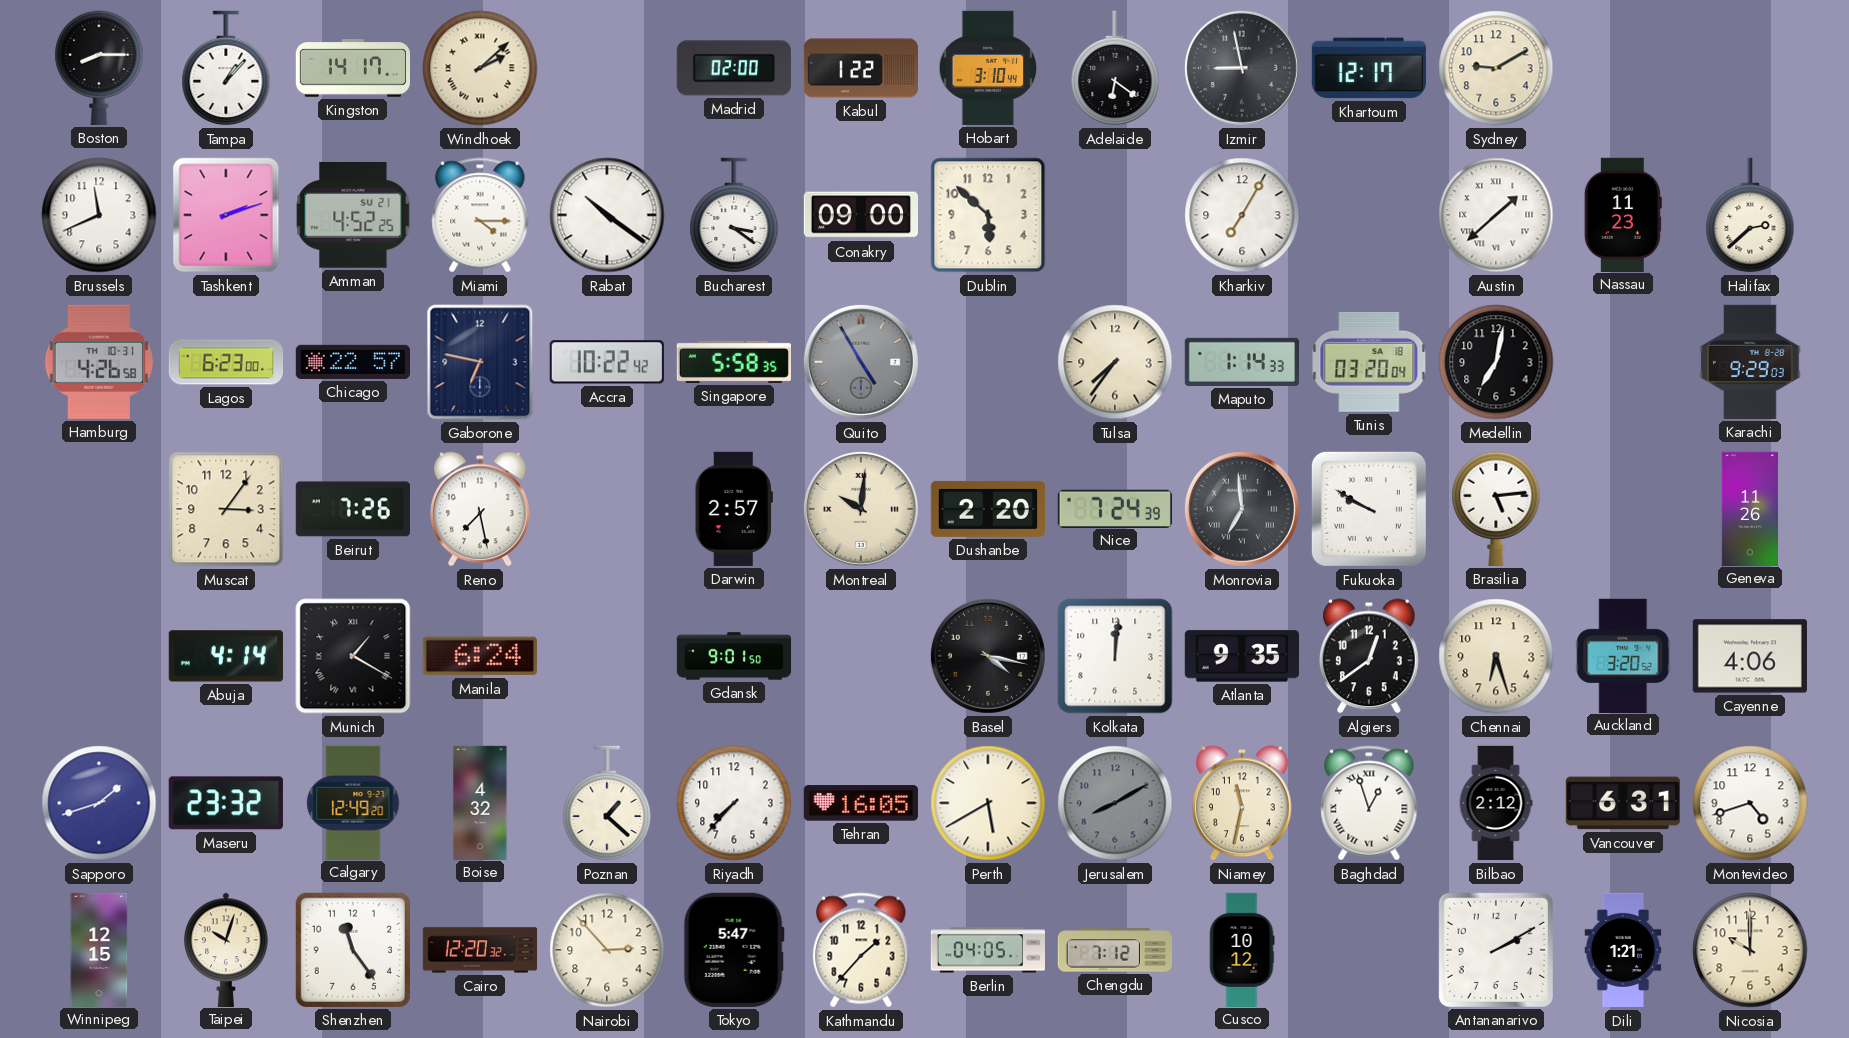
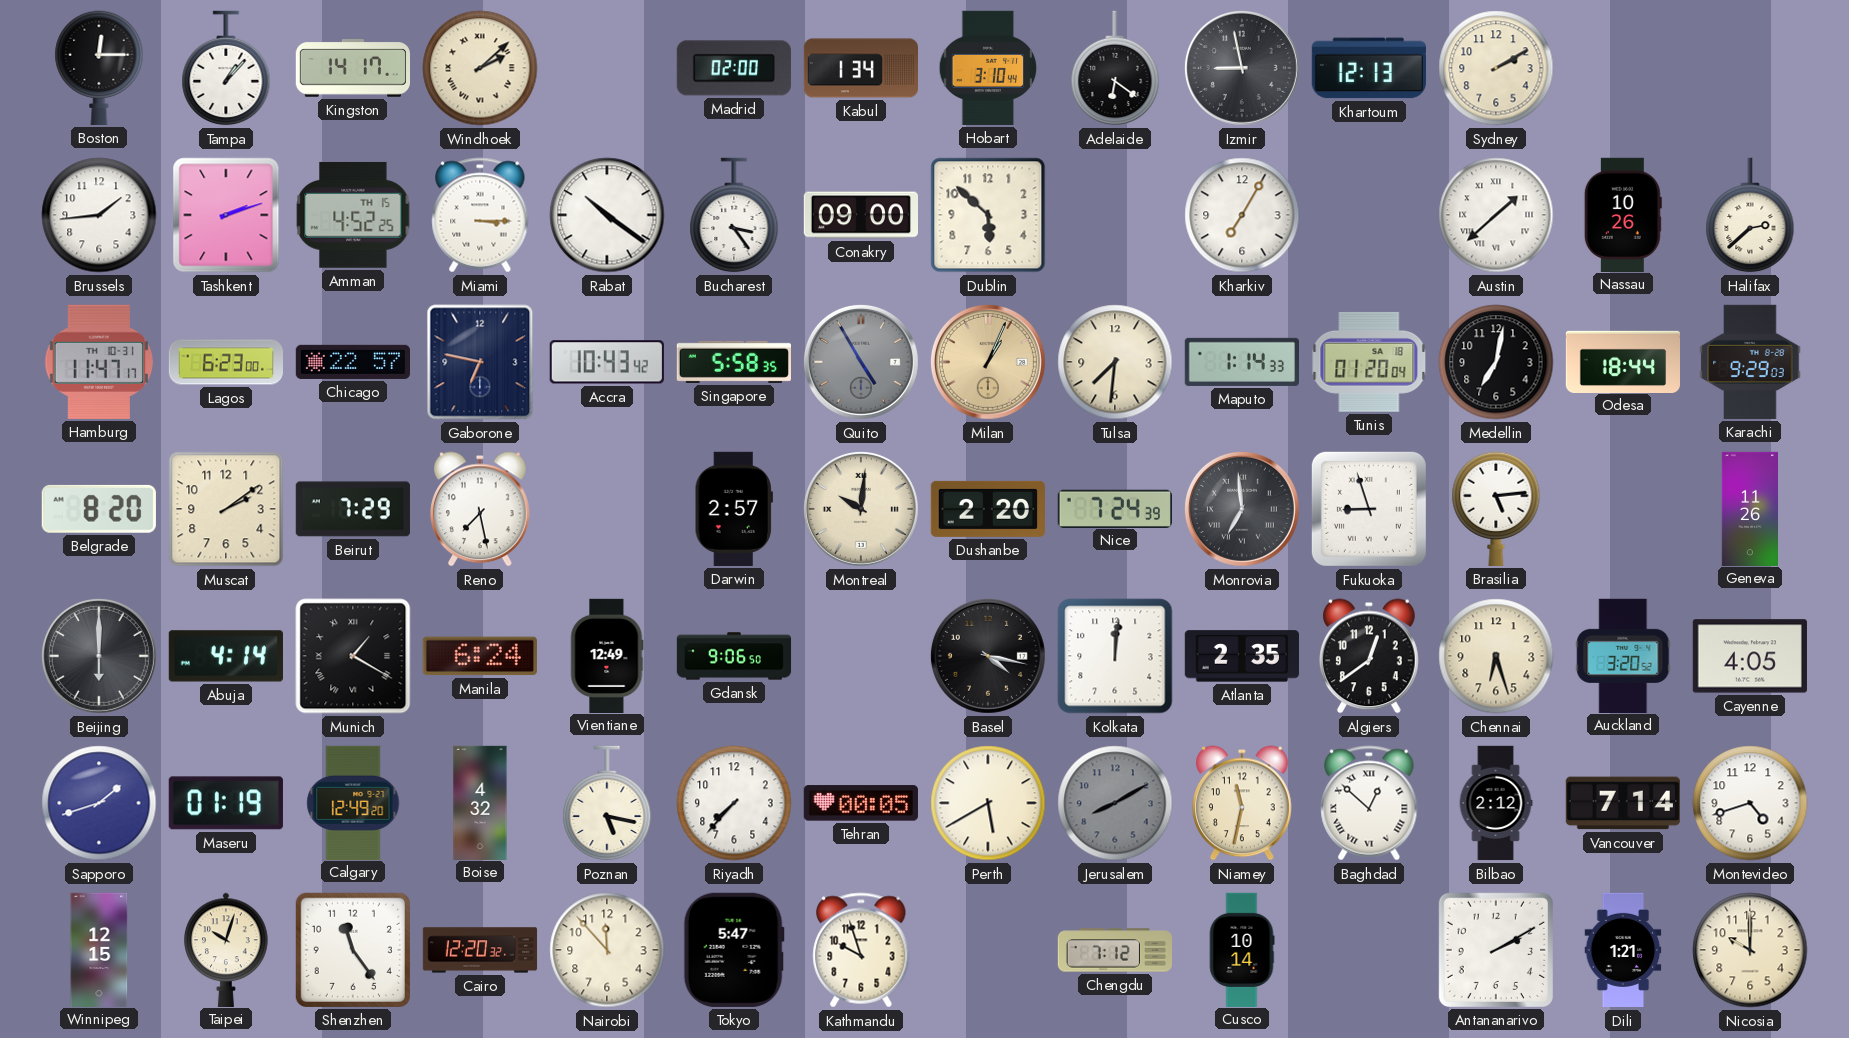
Boston: 8:15 -> 12:15 (99, 68)
Kabul: 1:22 -> 1:34 (860, 68)
Khartoum: 12:17 -> 12:13 (1369, 68)
Sydney: 9:10 -> 2:10 (1496, 68)
Brussels: 11:41 -> 1:44 (99, 215)
Amman date: SU 21 -> TH 15 (353, 215)
Miami: 4:15 -> 3:15 (480, 215)
Bucharest: 3:21 -> 3:24 (734, 215)
Nassau: 11:23 -> 10:26 (1623, 214)
Hamburg: 4:26 -> 11:47 (98, 362)
Accra: 10:22 -> 10:43 (607, 362)
Milan: none -> 1:04 (988, 362)
Tulsa: 7:36 -> 7:31 (1115, 362)
Tunis: 03:20 -> 01:20 (1369, 362)
Odesa: none -> 18:44 (1622, 361)
Belgrade: none -> 8:20 (99, 509)
Muscat: 3:06 -> 2:09 (226, 509)
Beirut: 7:26 -> 7:29 (353, 509)
Fukuoka: 9:50 -> 8:57 (1369, 509)
Beijing: none -> 6:00 (99, 656)
Vientiane: none -> 12:49 (607, 655)
Gdansk: 9:01 -> 9:06 (734, 656)
Atlanta: 9:35 -> 2:35 (1242, 656)
Cayenne: 4:06 -> 4:05 (1750, 656)
Maseru: 23:32 -> 01:19 (226, 803)
Poznan: 1:22 -> 5:17 (607, 803)
Tehran: 16:05 -> 00:05 (861, 803)
Baghdad: 12:57 -> 12:52 (1369, 803)
Vancouver: 6:31 -> 7:14 (1623, 803)
Nairobi: 2:53 -> 11:53 (607, 950)
Kathmandu: 1:37 -> 9:57 (861, 950)
Berlin: 04:05 -> none (987, 950)
Cusco: 10:12 -> 10:14 (1242, 949)
